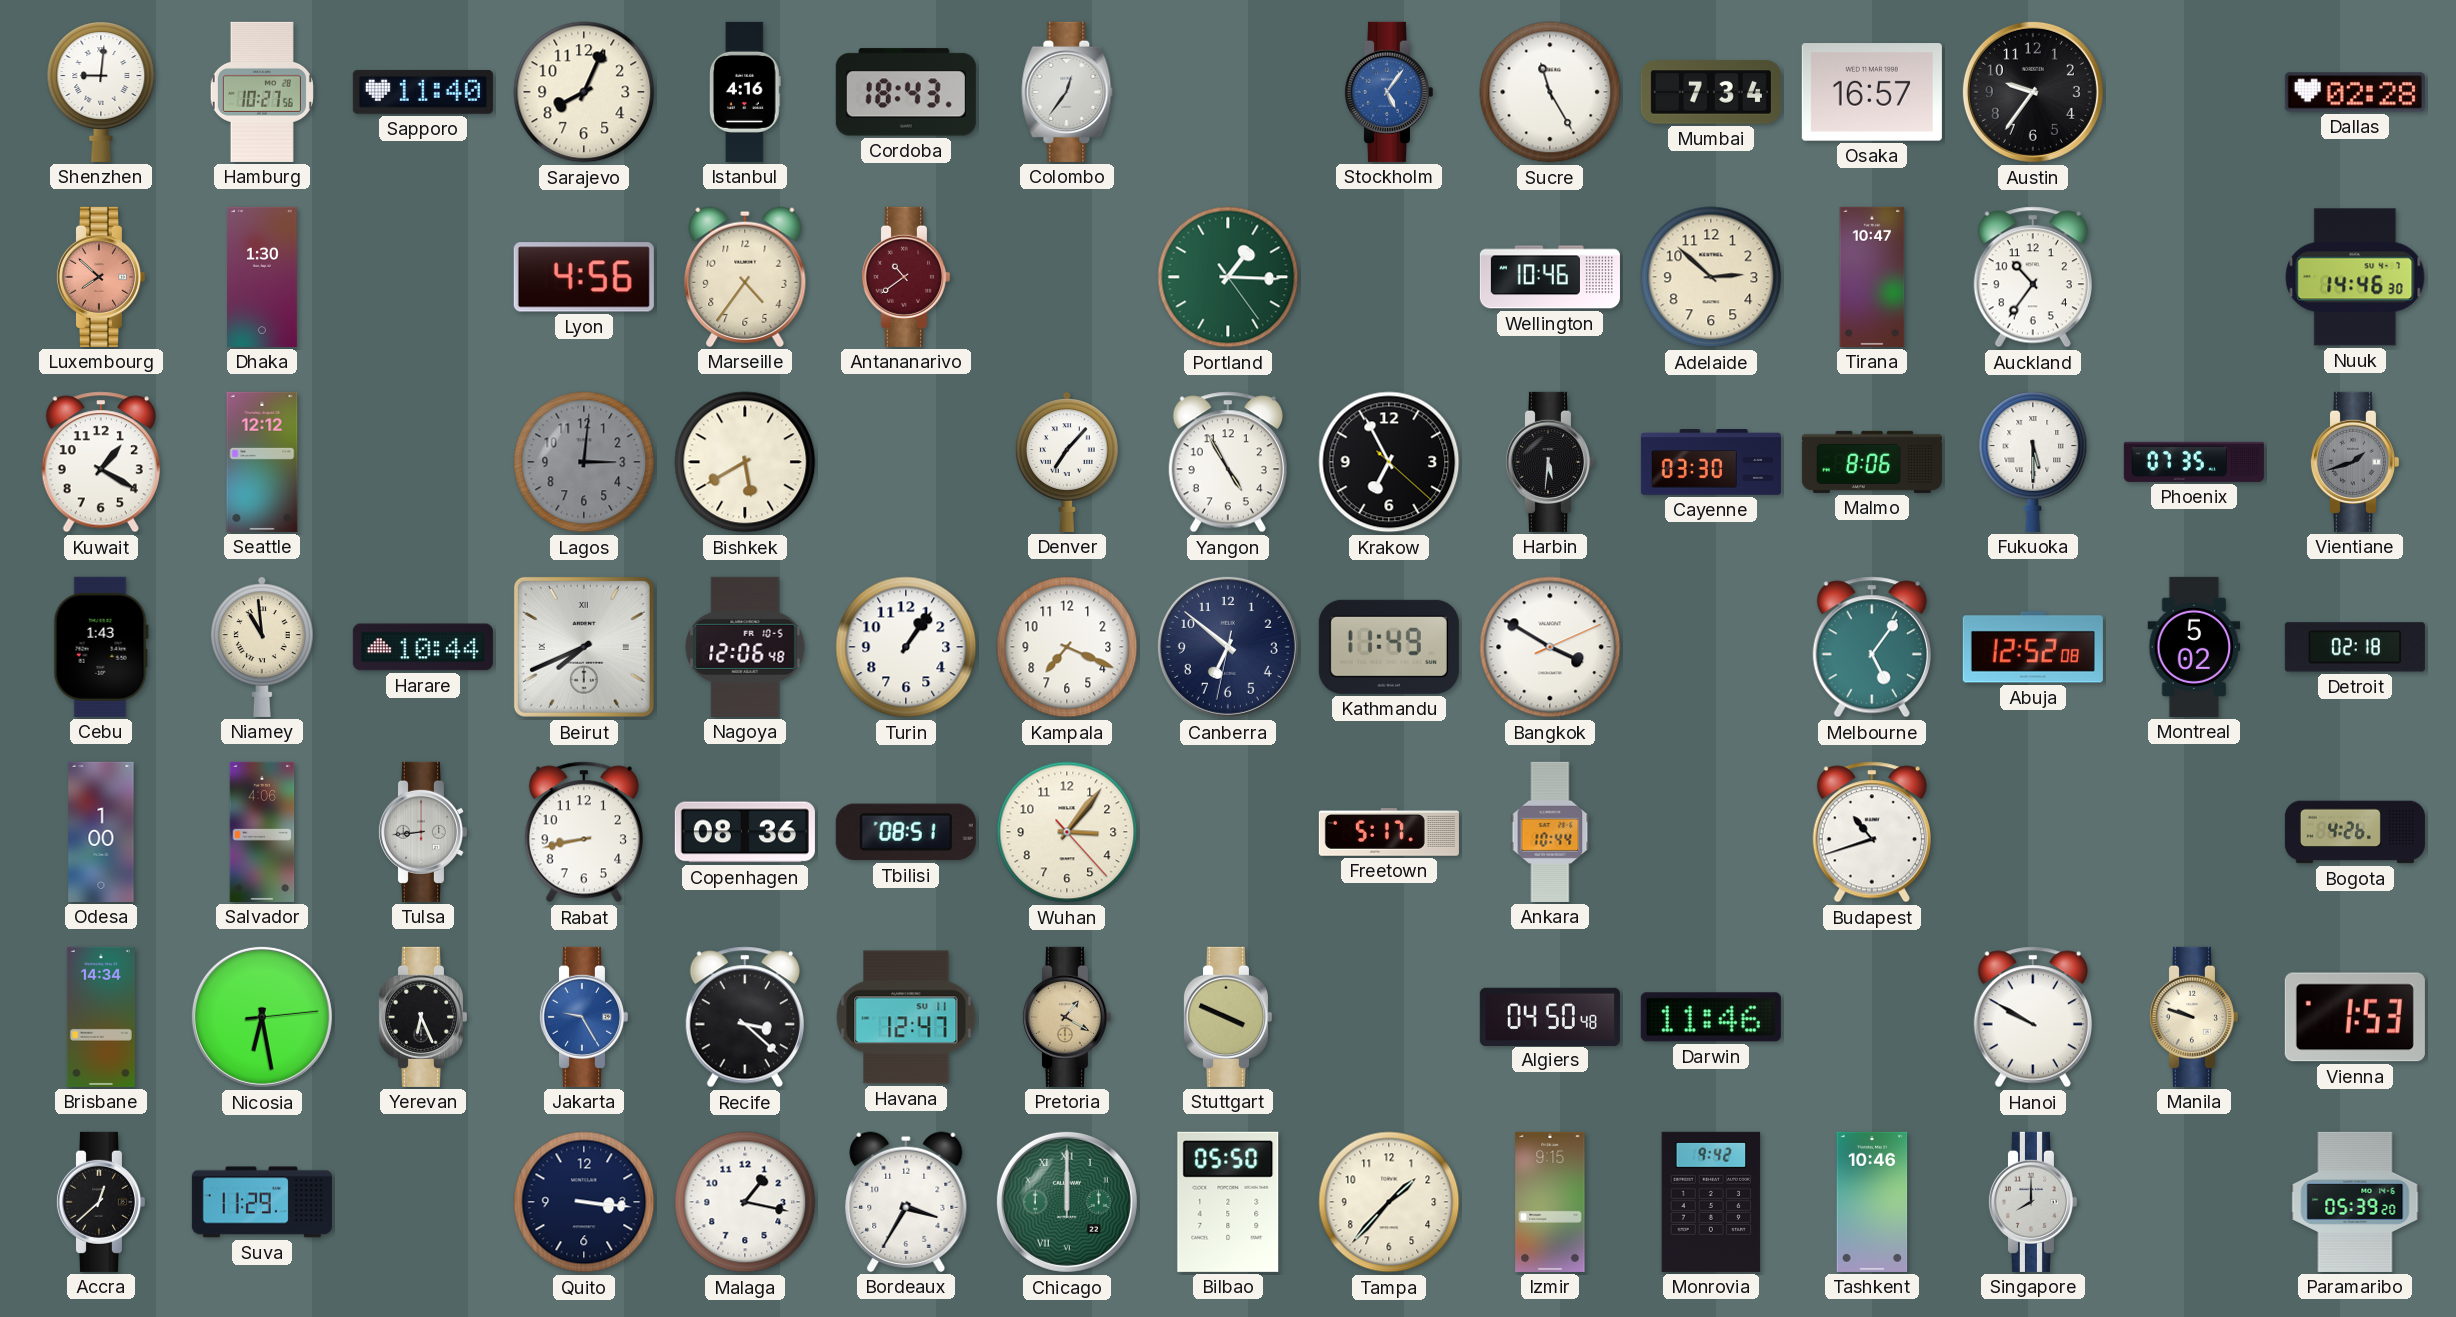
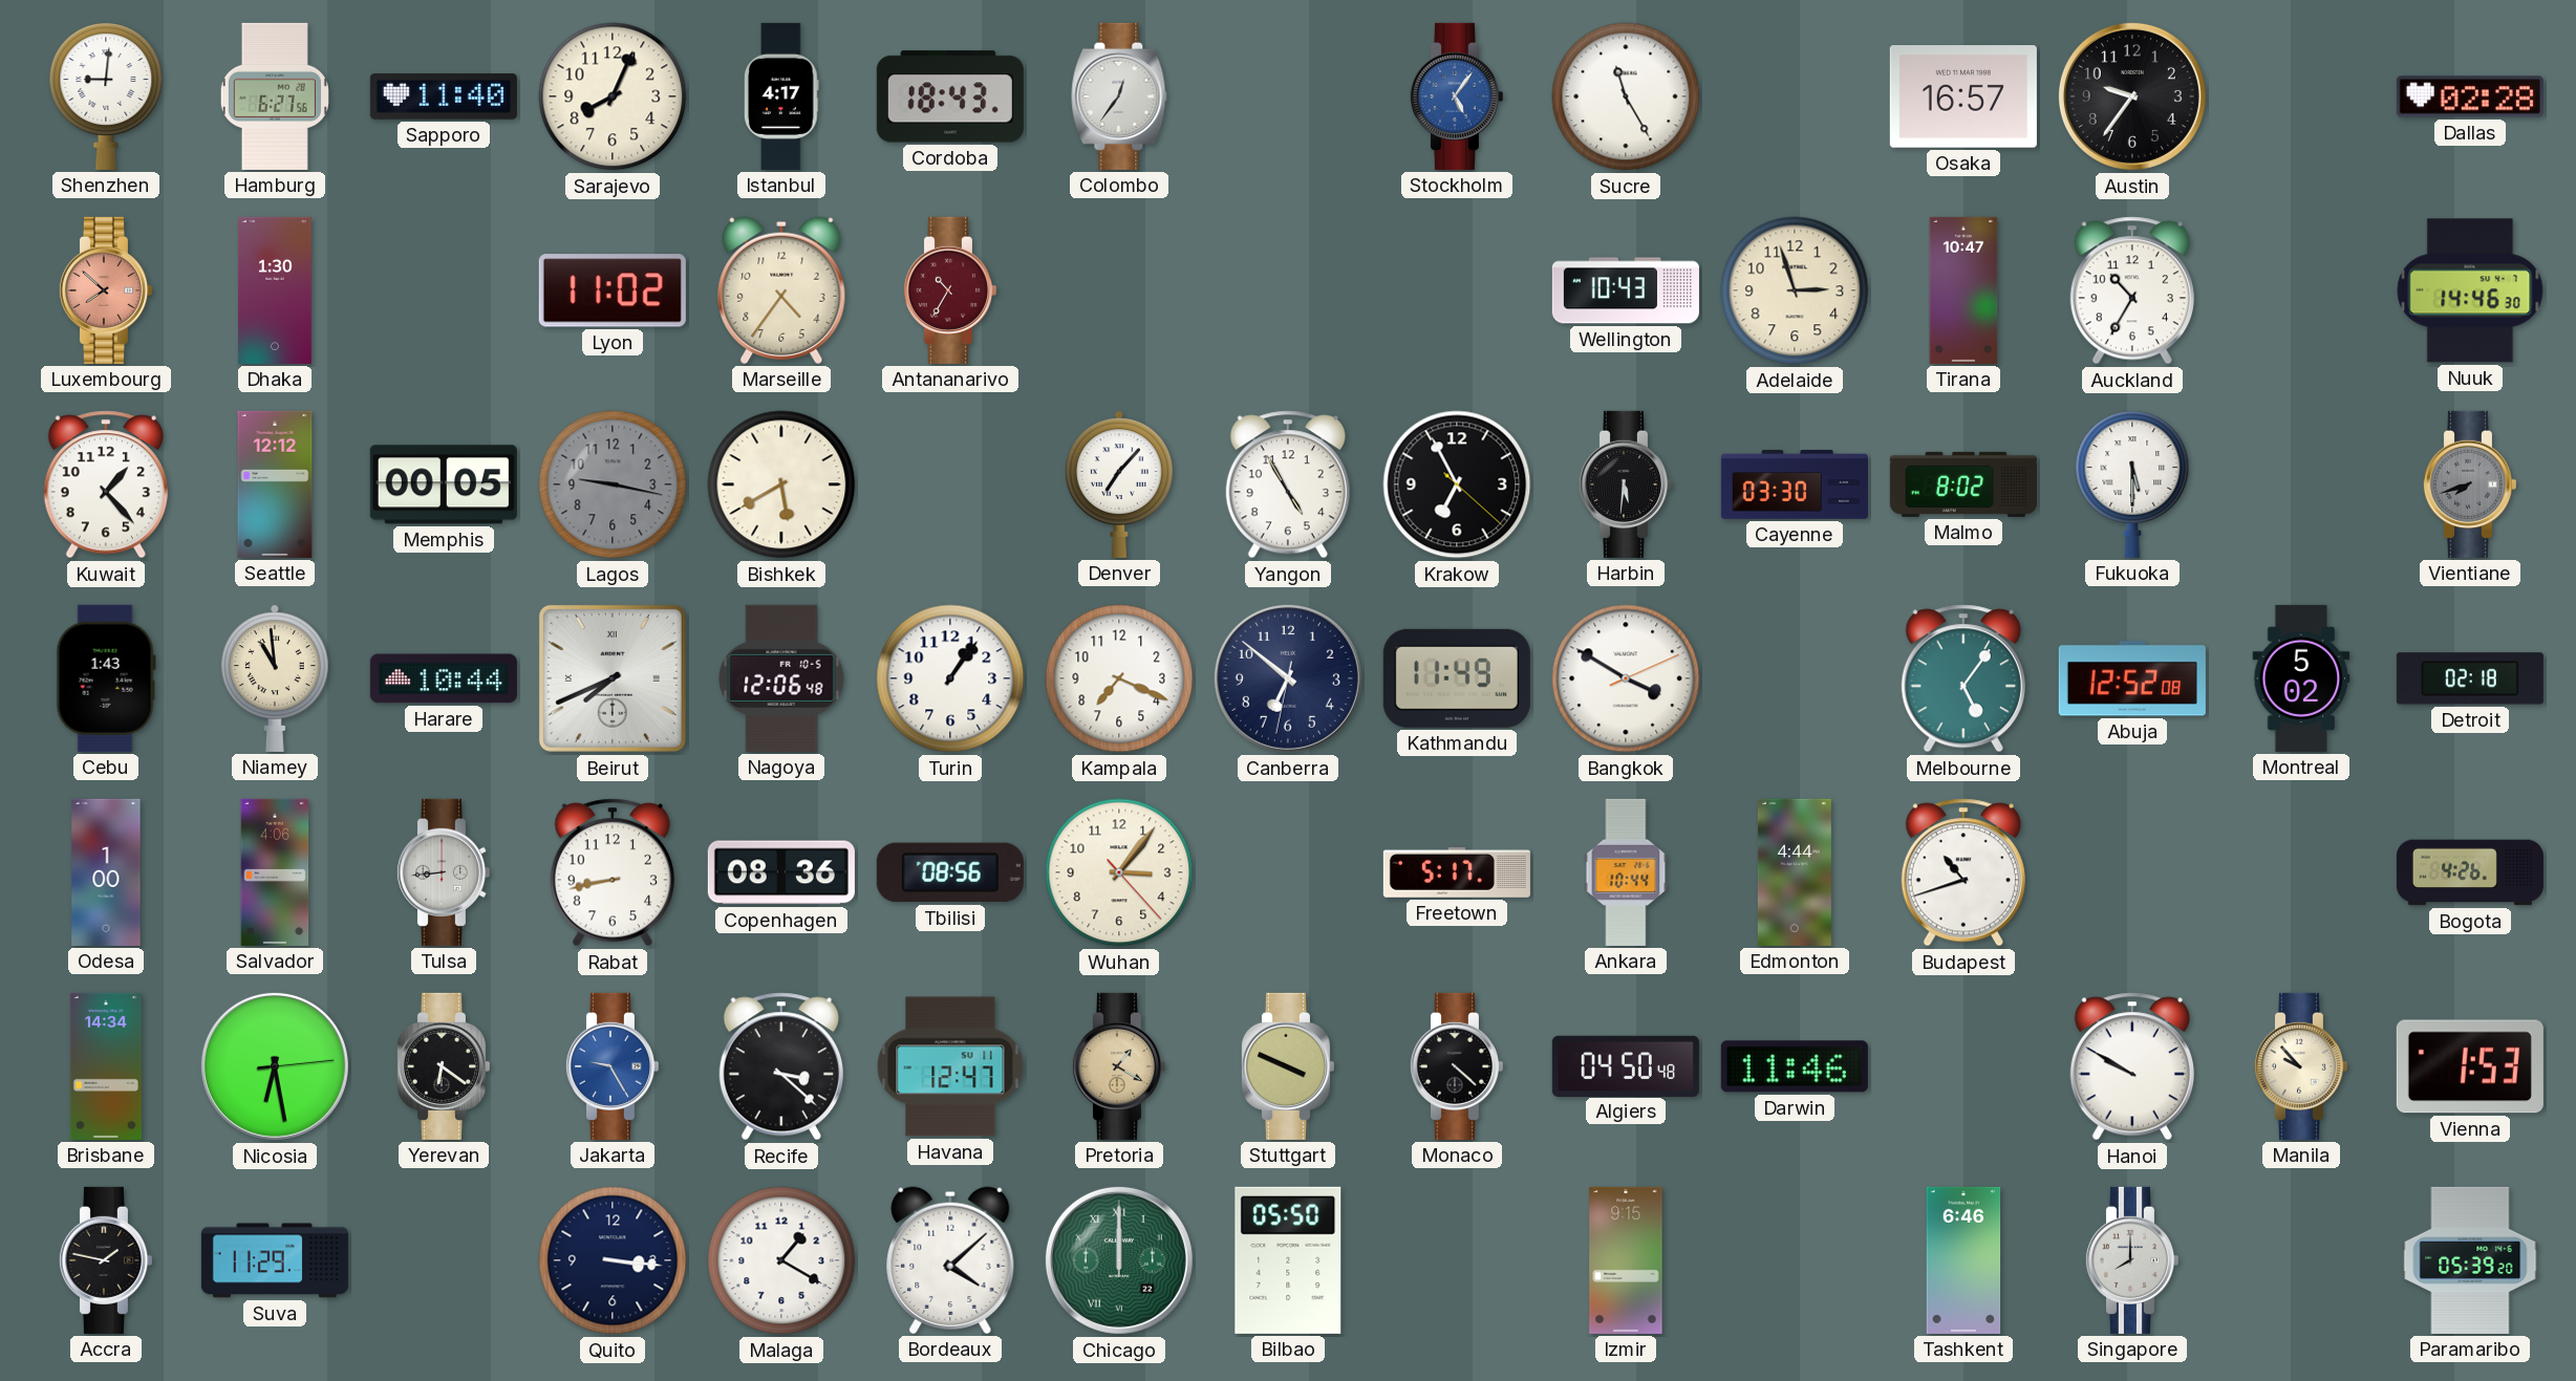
Hamburg: 10:27 -> 6:27 (275, 96)
Istanbul: 4:16 -> 4:17 (782, 96)
Mumbai: 7:34 -> none (1711, 92)
Lyon: 4:56 -> 11:02 (613, 290)
Antananarivo: 10:39 -> 10:35 (949, 290)
Portland: 1:15 -> none (1228, 277)
Wellington: 10:46 -> 10:43 (1626, 290)
Adelaide: 2:52 -> 2:57 (1795, 290)
Auckland: 10:36 -> 10:35 (2132, 290)
Kuwait: 1:20 -> 1:23 (106, 484)
Memphis: none -> 00:05 (444, 484)
Lagos: 3:01 -> 9:17 (613, 484)
Malmo: 8:06 -> 8:02 (1963, 484)
Phoenix: 07:35 -> none (2194, 462)
Vientiane: 1:42 -> 7:42 (2469, 484)
Tbilisi: 08:51 -> 08:56 (950, 872)
Edmonton: none -> 4:44 (1795, 872)
Yerevan: 6:26 -> 6:21 (443, 1066)
Monaco: none -> 4:22 (1456, 1066)
Manila: 9:48 -> 9:53 (2300, 1066)
Accra: 12:38 -> 1:47 (105, 1260)
Malaga: 1:17 -> 1:20 (781, 1260)
Bordeaux: 3:35 -> 4:08 (950, 1260)
Tampa: 1:37 -> none (1389, 1202)
Monrovia: 9:42 -> none (1711, 1202)
Tashkent: 10:46 -> 6:46 (1963, 1260)
